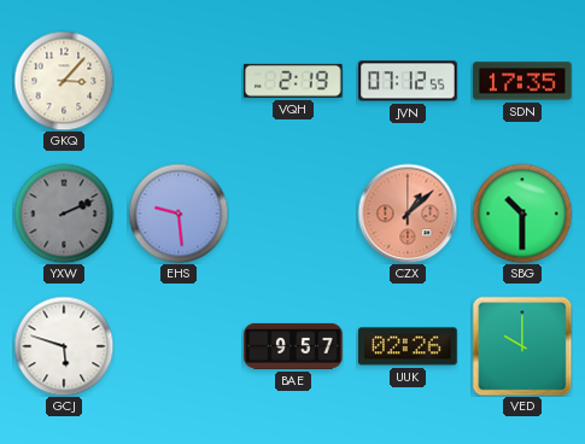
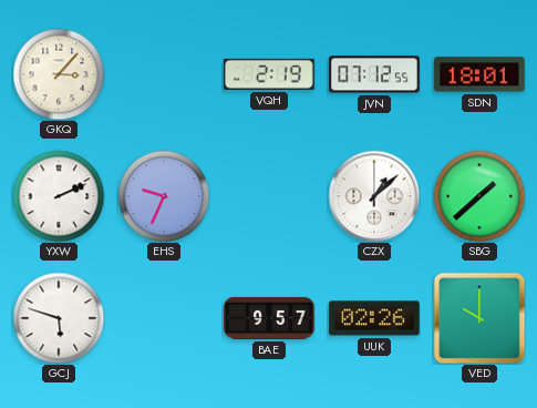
SDN: 17:35 -> 18:01 (479, 74)
YXW dial: grey -> white (59, 196)
EHS: 9:29 -> 9:34 (164, 196)
CZX dial: salmon -> white (374, 196)
SBG: 10:30 -> 1:38 (479, 196)
